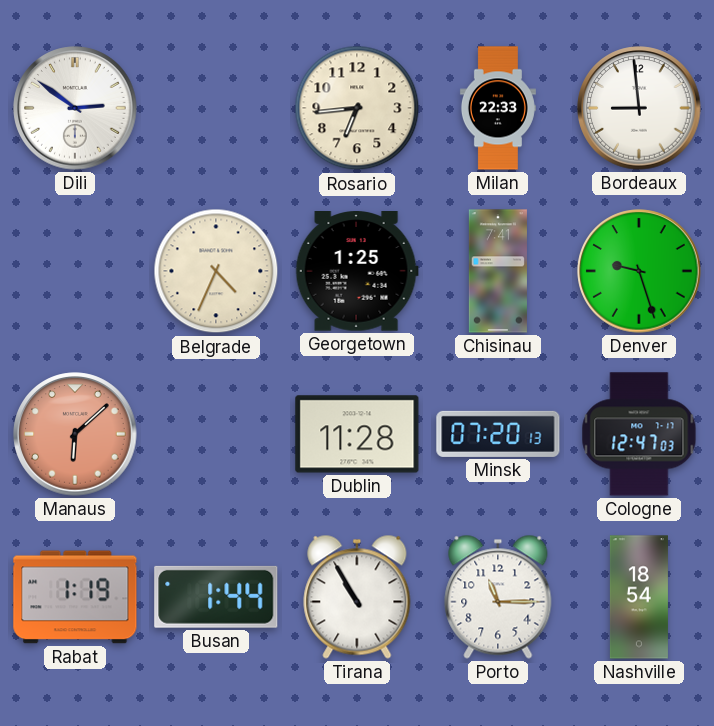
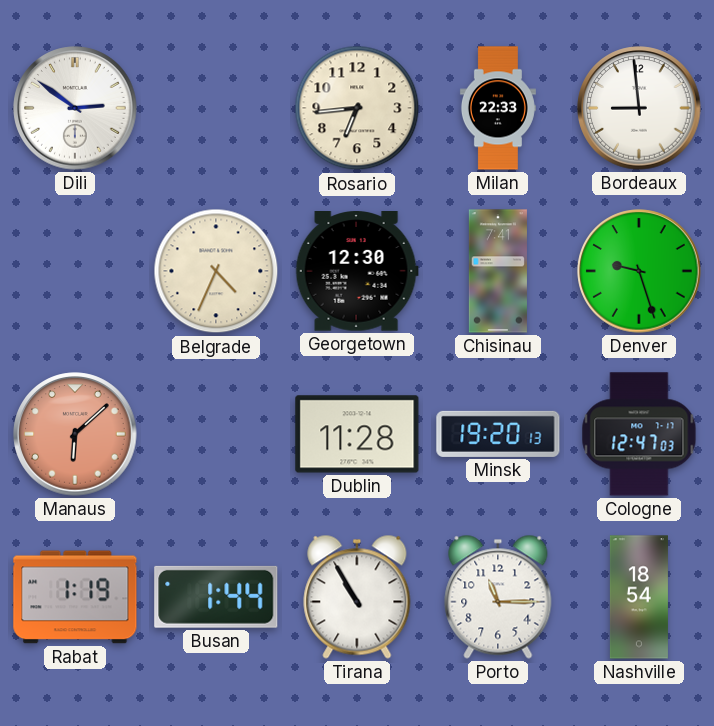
Georgetown: 1:25 -> 12:30 (357, 272)
Minsk: 07:20 -> 19:20 (498, 434)
